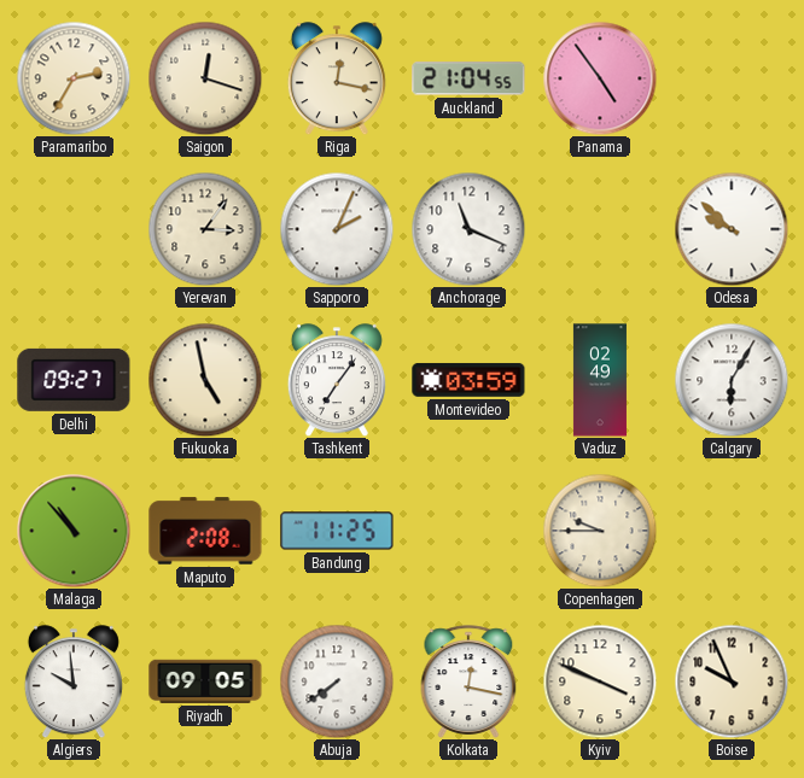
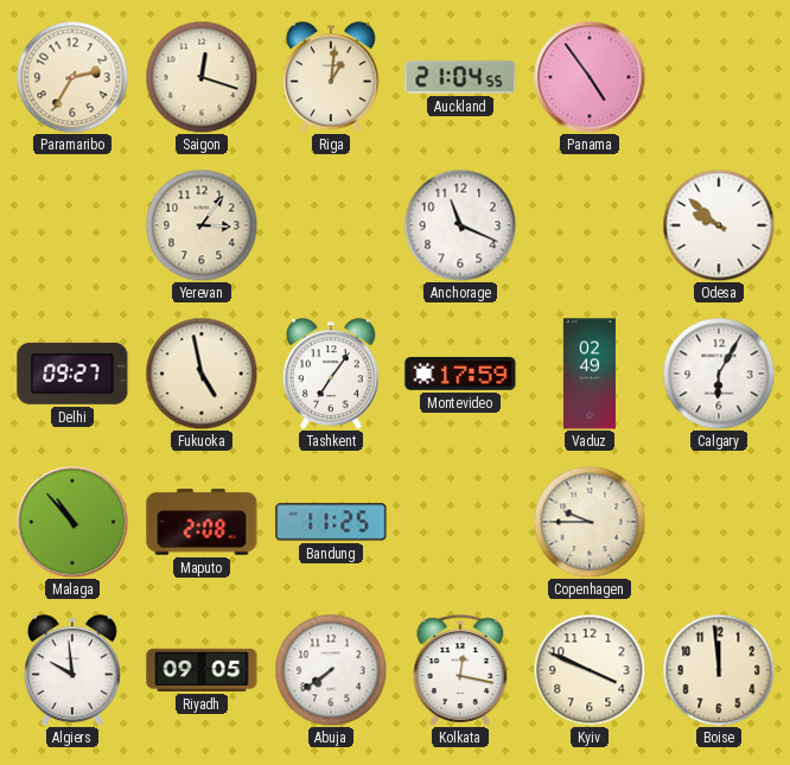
Riga: 12:17 -> 1:01 (331, 77)
Sapporo: 2:04 -> none (337, 229)
Montevideo: 03:59 -> 17:59 (460, 374)
Boise: 9:56 -> 11:59 (719, 670)
